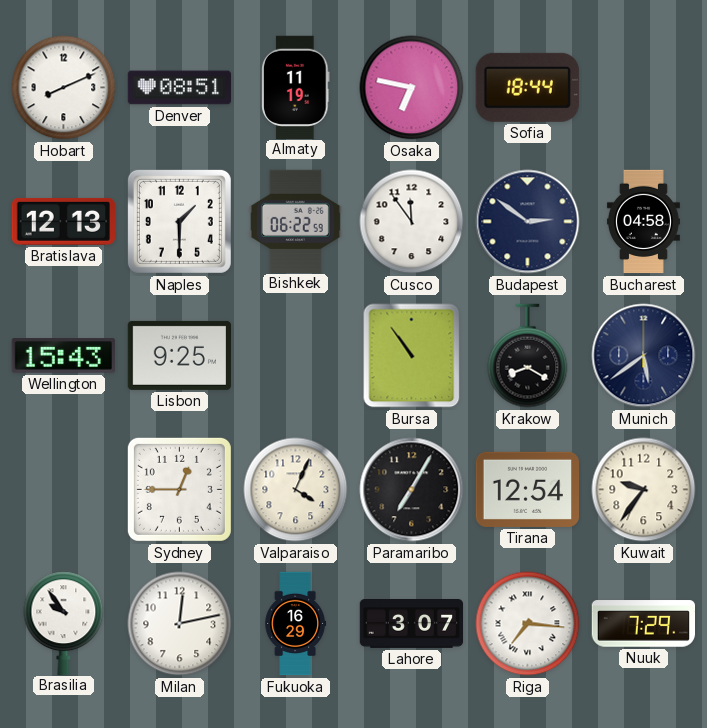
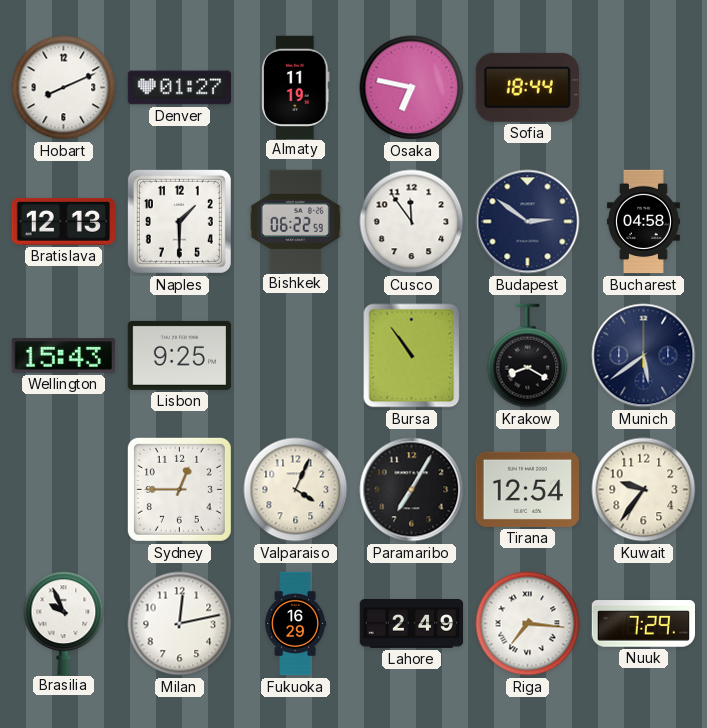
Denver: 08:51 -> 01:27 (180, 88)
Brasilia: 9:54 -> 9:56 (64, 623)
Lahore: 3:07 -> 2:49 (412, 624)
